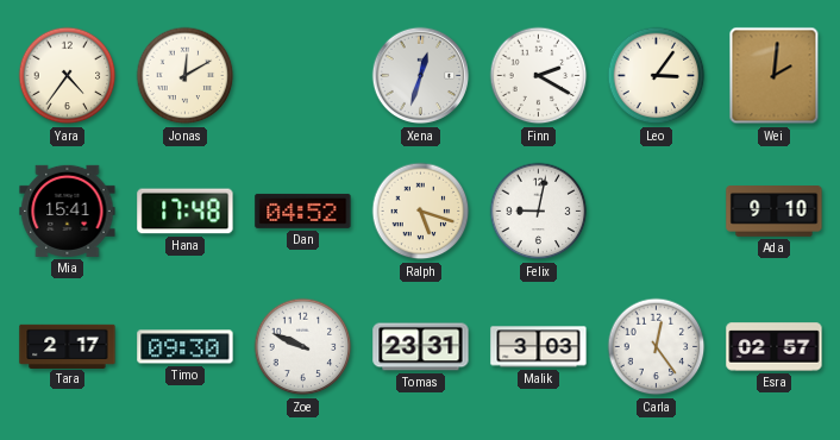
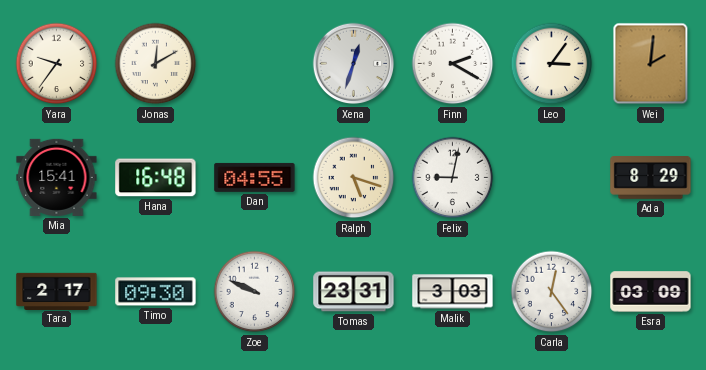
Yara: 4:36 -> 9:36 (57, 64)
Hana: 17:48 -> 16:48 (156, 178)
Dan: 04:52 -> 04:55 (255, 177)
Ada: 9:10 -> 8:29 (651, 178)
Esra: 02:57 -> 03:09 (651, 292)
